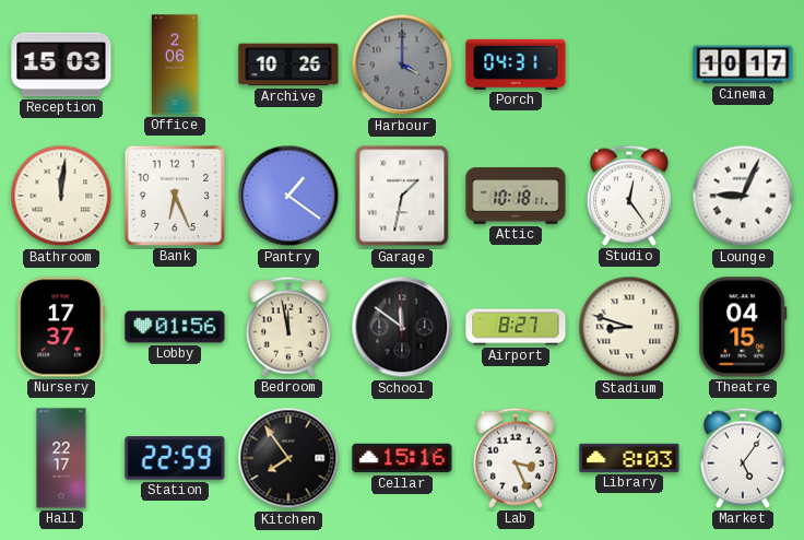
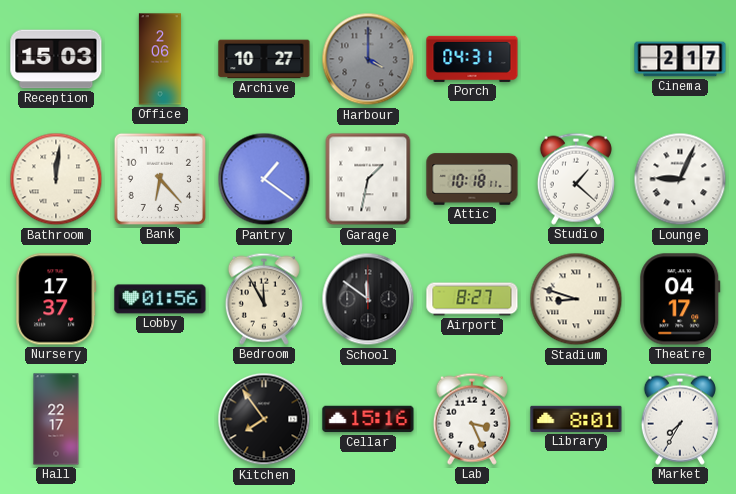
Archive: 10:26 -> 10:27 (264, 59)
Cinema: 10:17 -> 2:17 (680, 59)
Bank: 6:26 -> 6:23 (160, 179)
Studio: 12:24 -> 1:22 (576, 179)
Bedroom: 11:58 -> 11:55 (264, 299)
Theatre: 04:15 -> 04:17 (680, 299)
Station: 22:59 -> none (175, 459)
Library: 8:03 -> 8:01 (576, 419)
Market: 5:06 -> 7:35 (680, 419)
